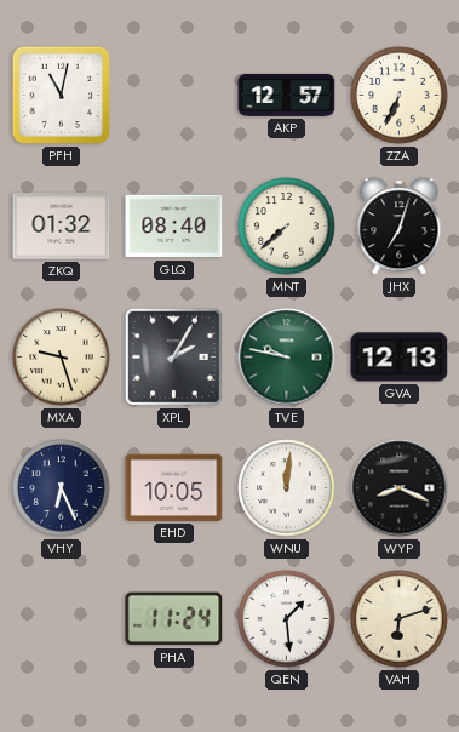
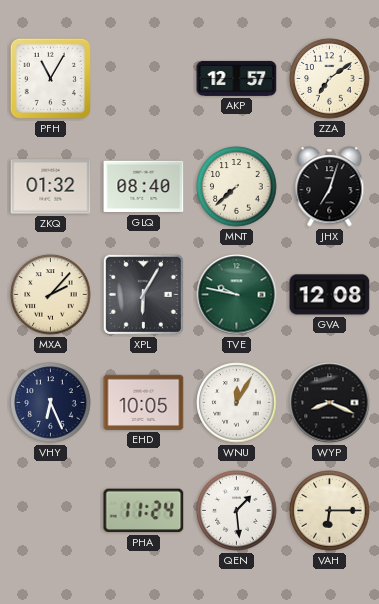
PFH: 11:02 -> 11:05 (50, 78)
ZZA: 6:34 -> 7:09 (330, 79)
MXA: 9:27 -> 2:07 (51, 295)
XPL: 2:05 -> 6:05 (143, 294)
GVA: 12:13 -> 12:08 (330, 295)
WNU: 12:01 -> 12:05 (237, 403)
VAH: 6:12 -> 6:15 (330, 511)
